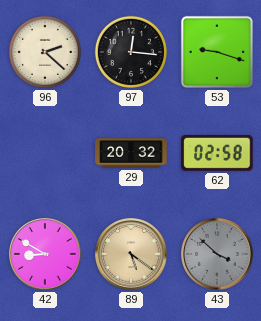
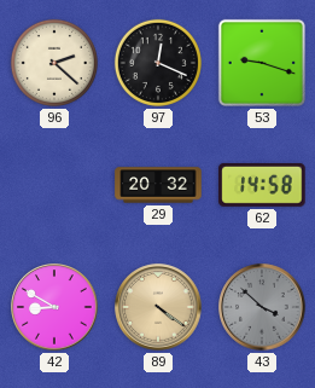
97: 12:16 -> 12:19 (158, 63)
62: 02:58 -> 14:58 (262, 186)
89: 5:21 -> 4:21 (158, 307)
